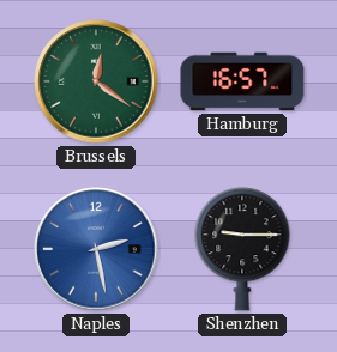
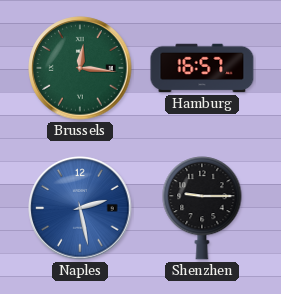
Brussels: 12:21 -> 12:16 (80, 68)
